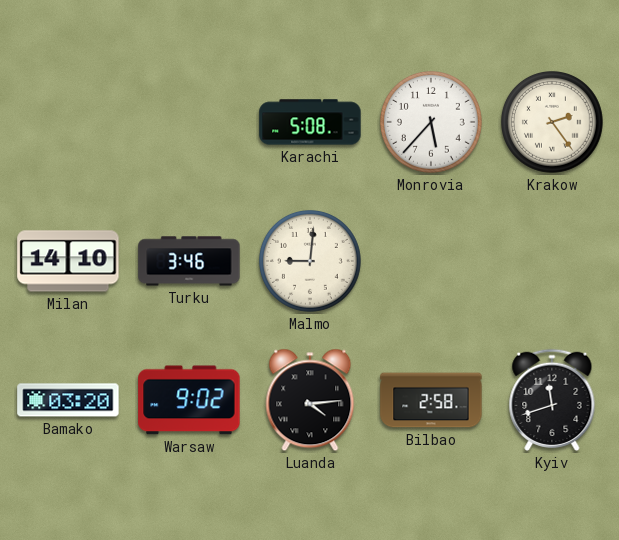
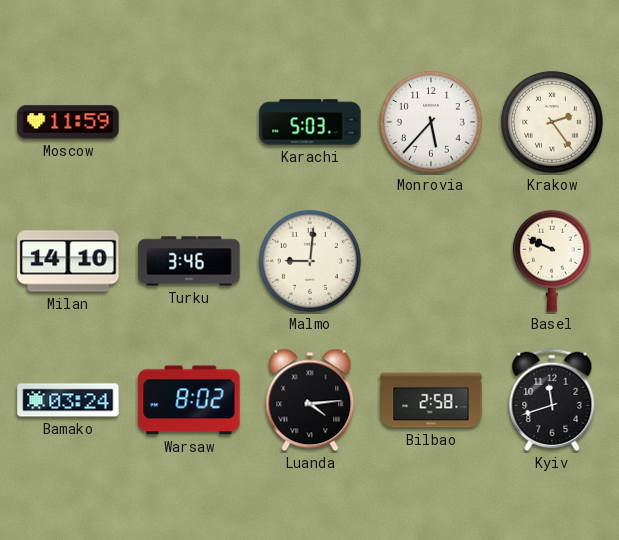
Moscow: none -> 11:59 (68, 122)
Karachi: 5:08 -> 5:03 (310, 122)
Basel: none -> 9:49 (552, 261)
Bamako: 03:20 -> 03:24 (68, 400)
Warsaw: 9:02 -> 8:02 (189, 400)
